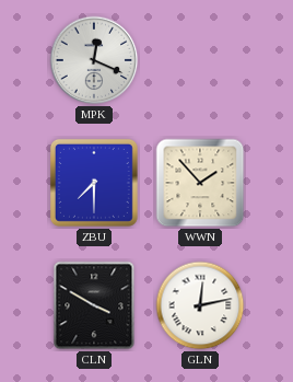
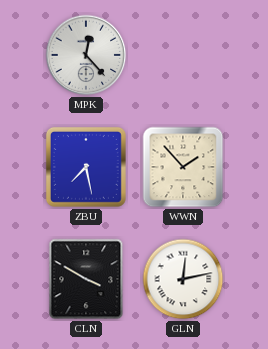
MPK: 12:19 -> 12:23 (86, 55)
ZBU: 7:30 -> 7:28 (86, 167)
